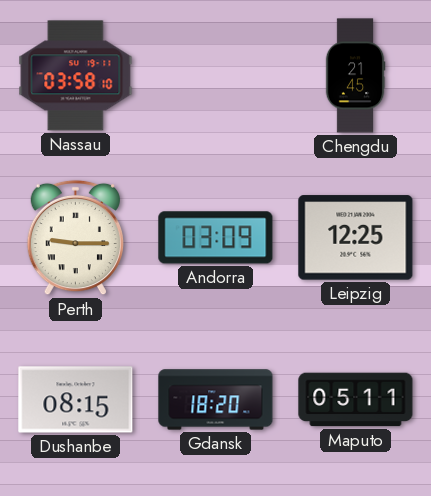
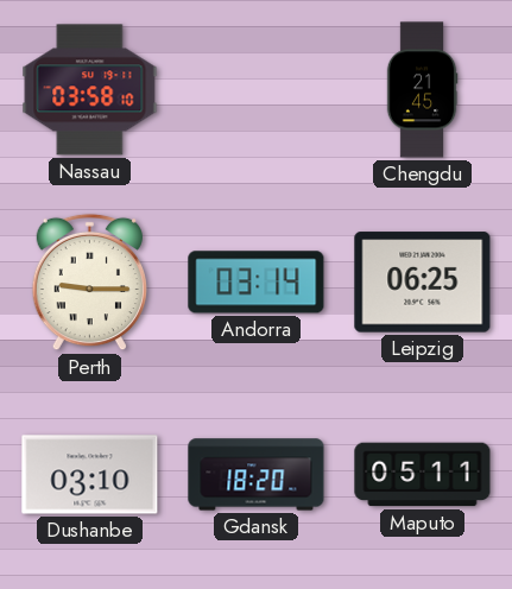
Andorra: 03:09 -> 03:14 (257, 283)
Leipzig: 12:25 -> 06:25 (423, 283)
Dushanbe: 08:15 -> 03:10 (90, 475)
